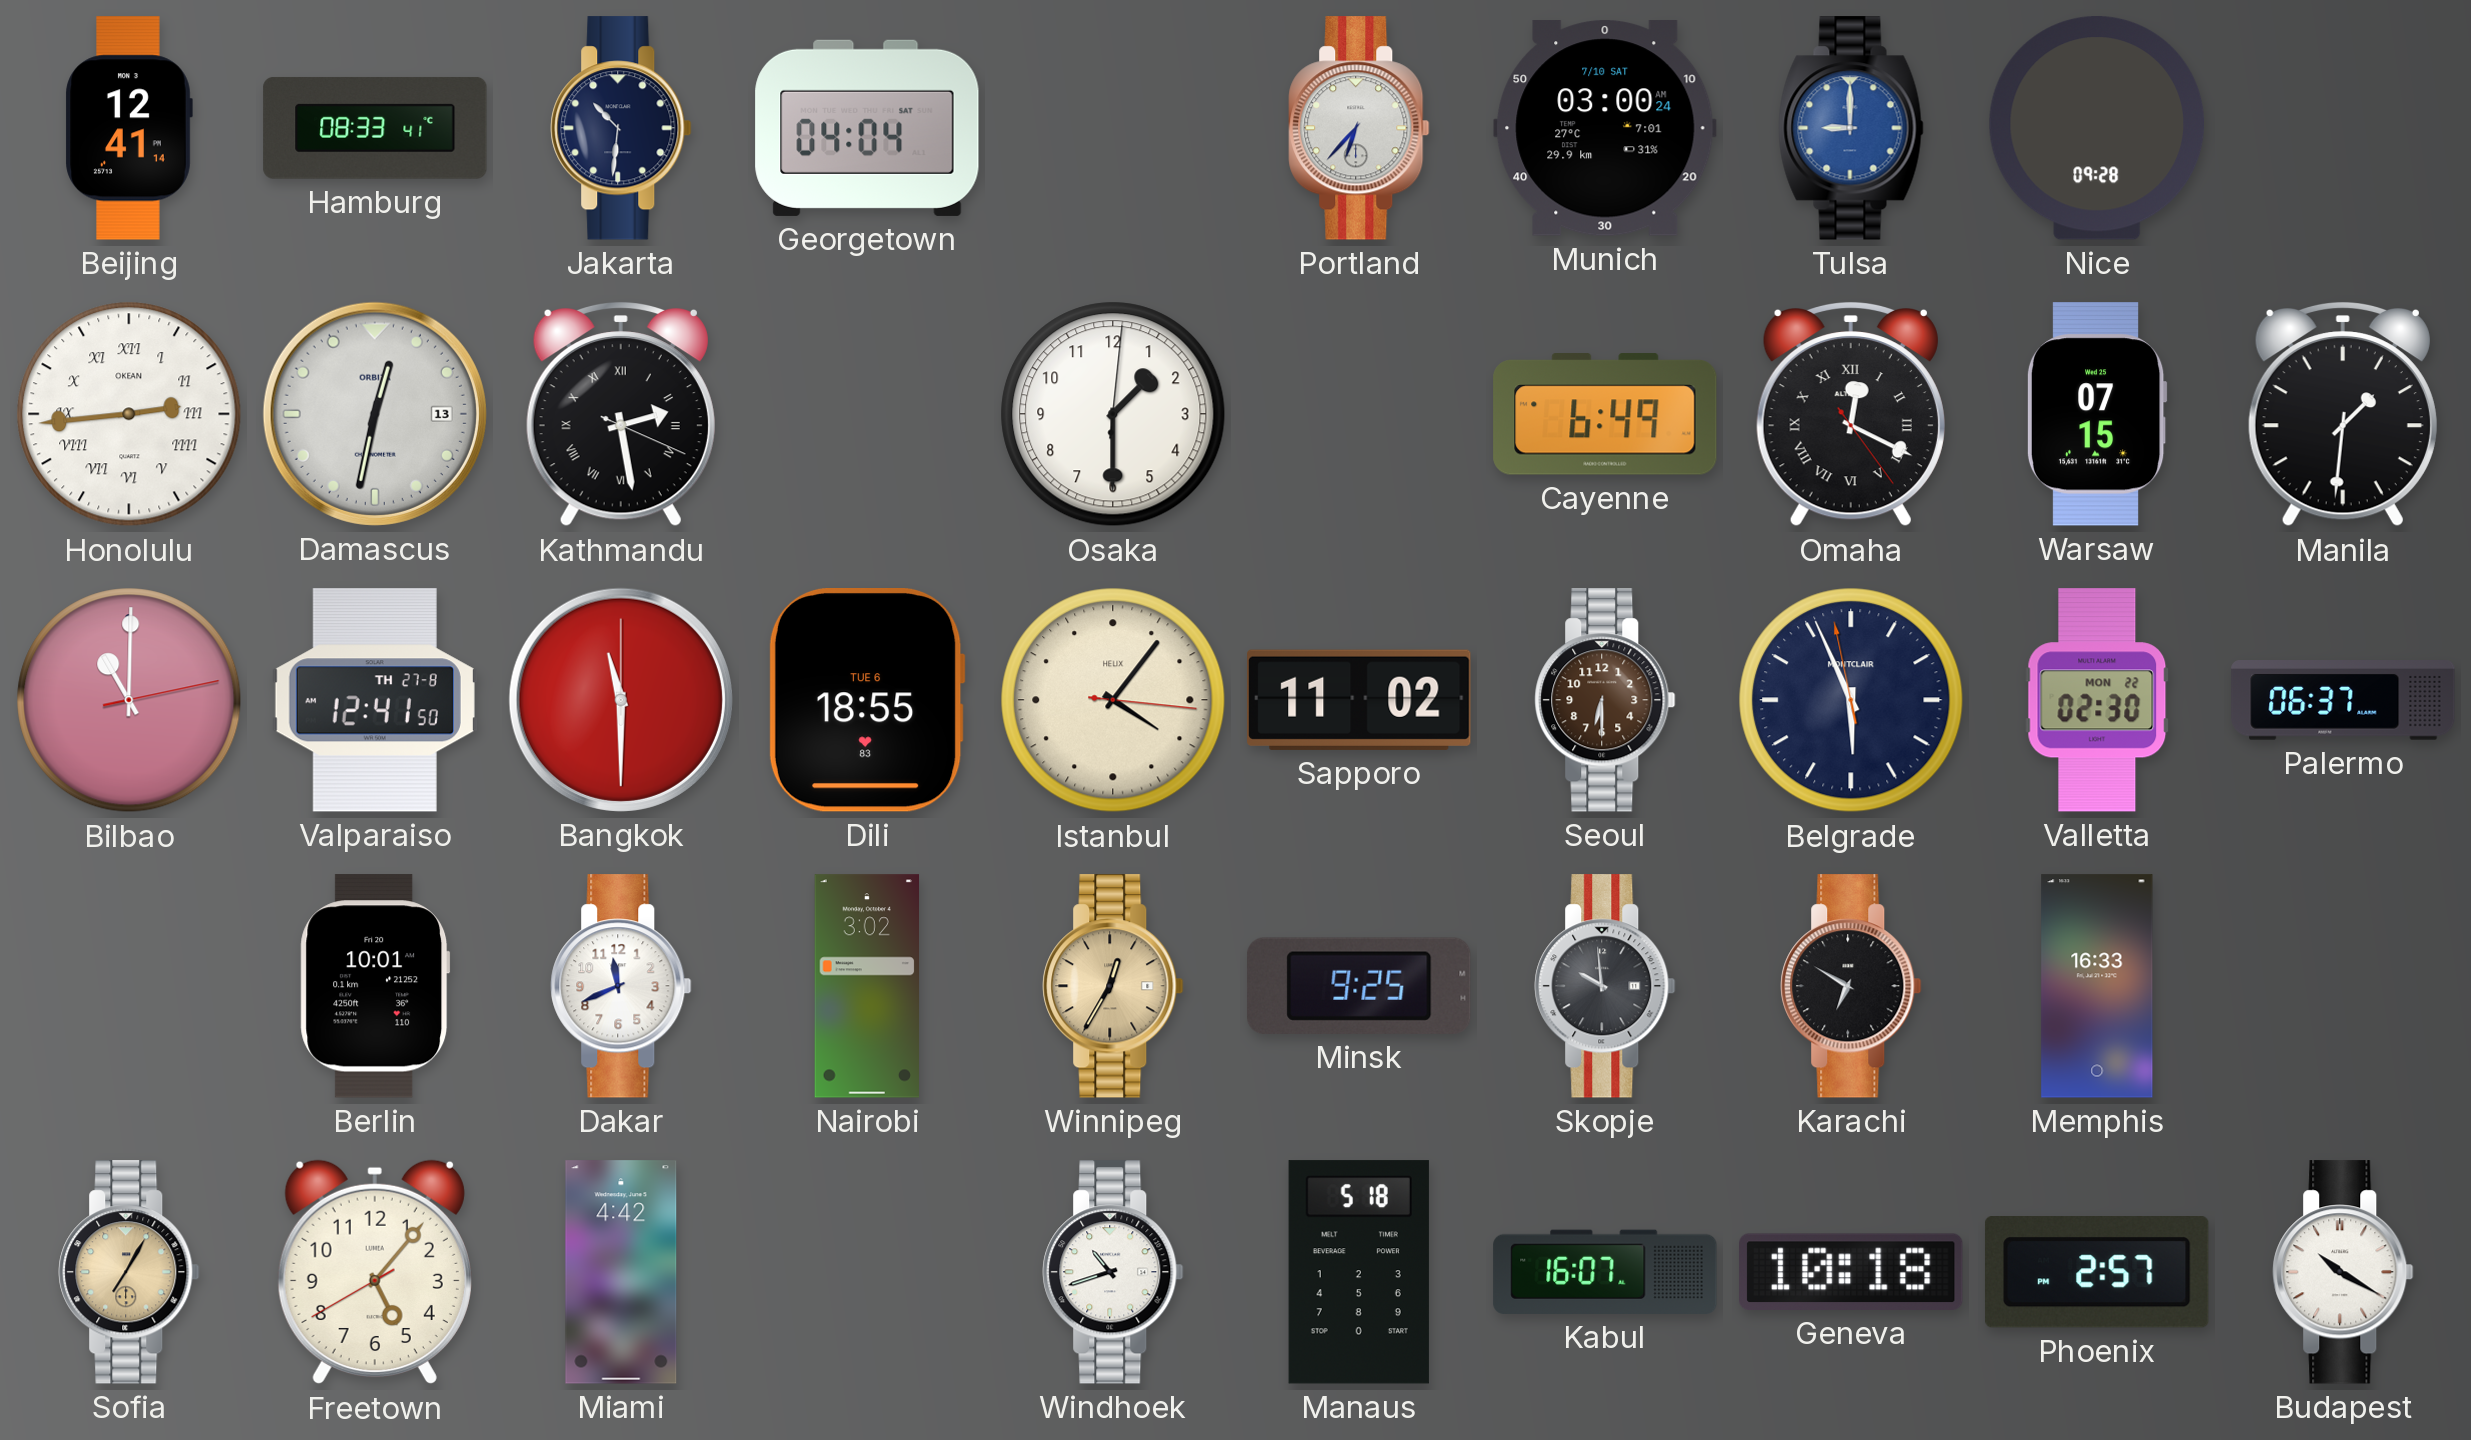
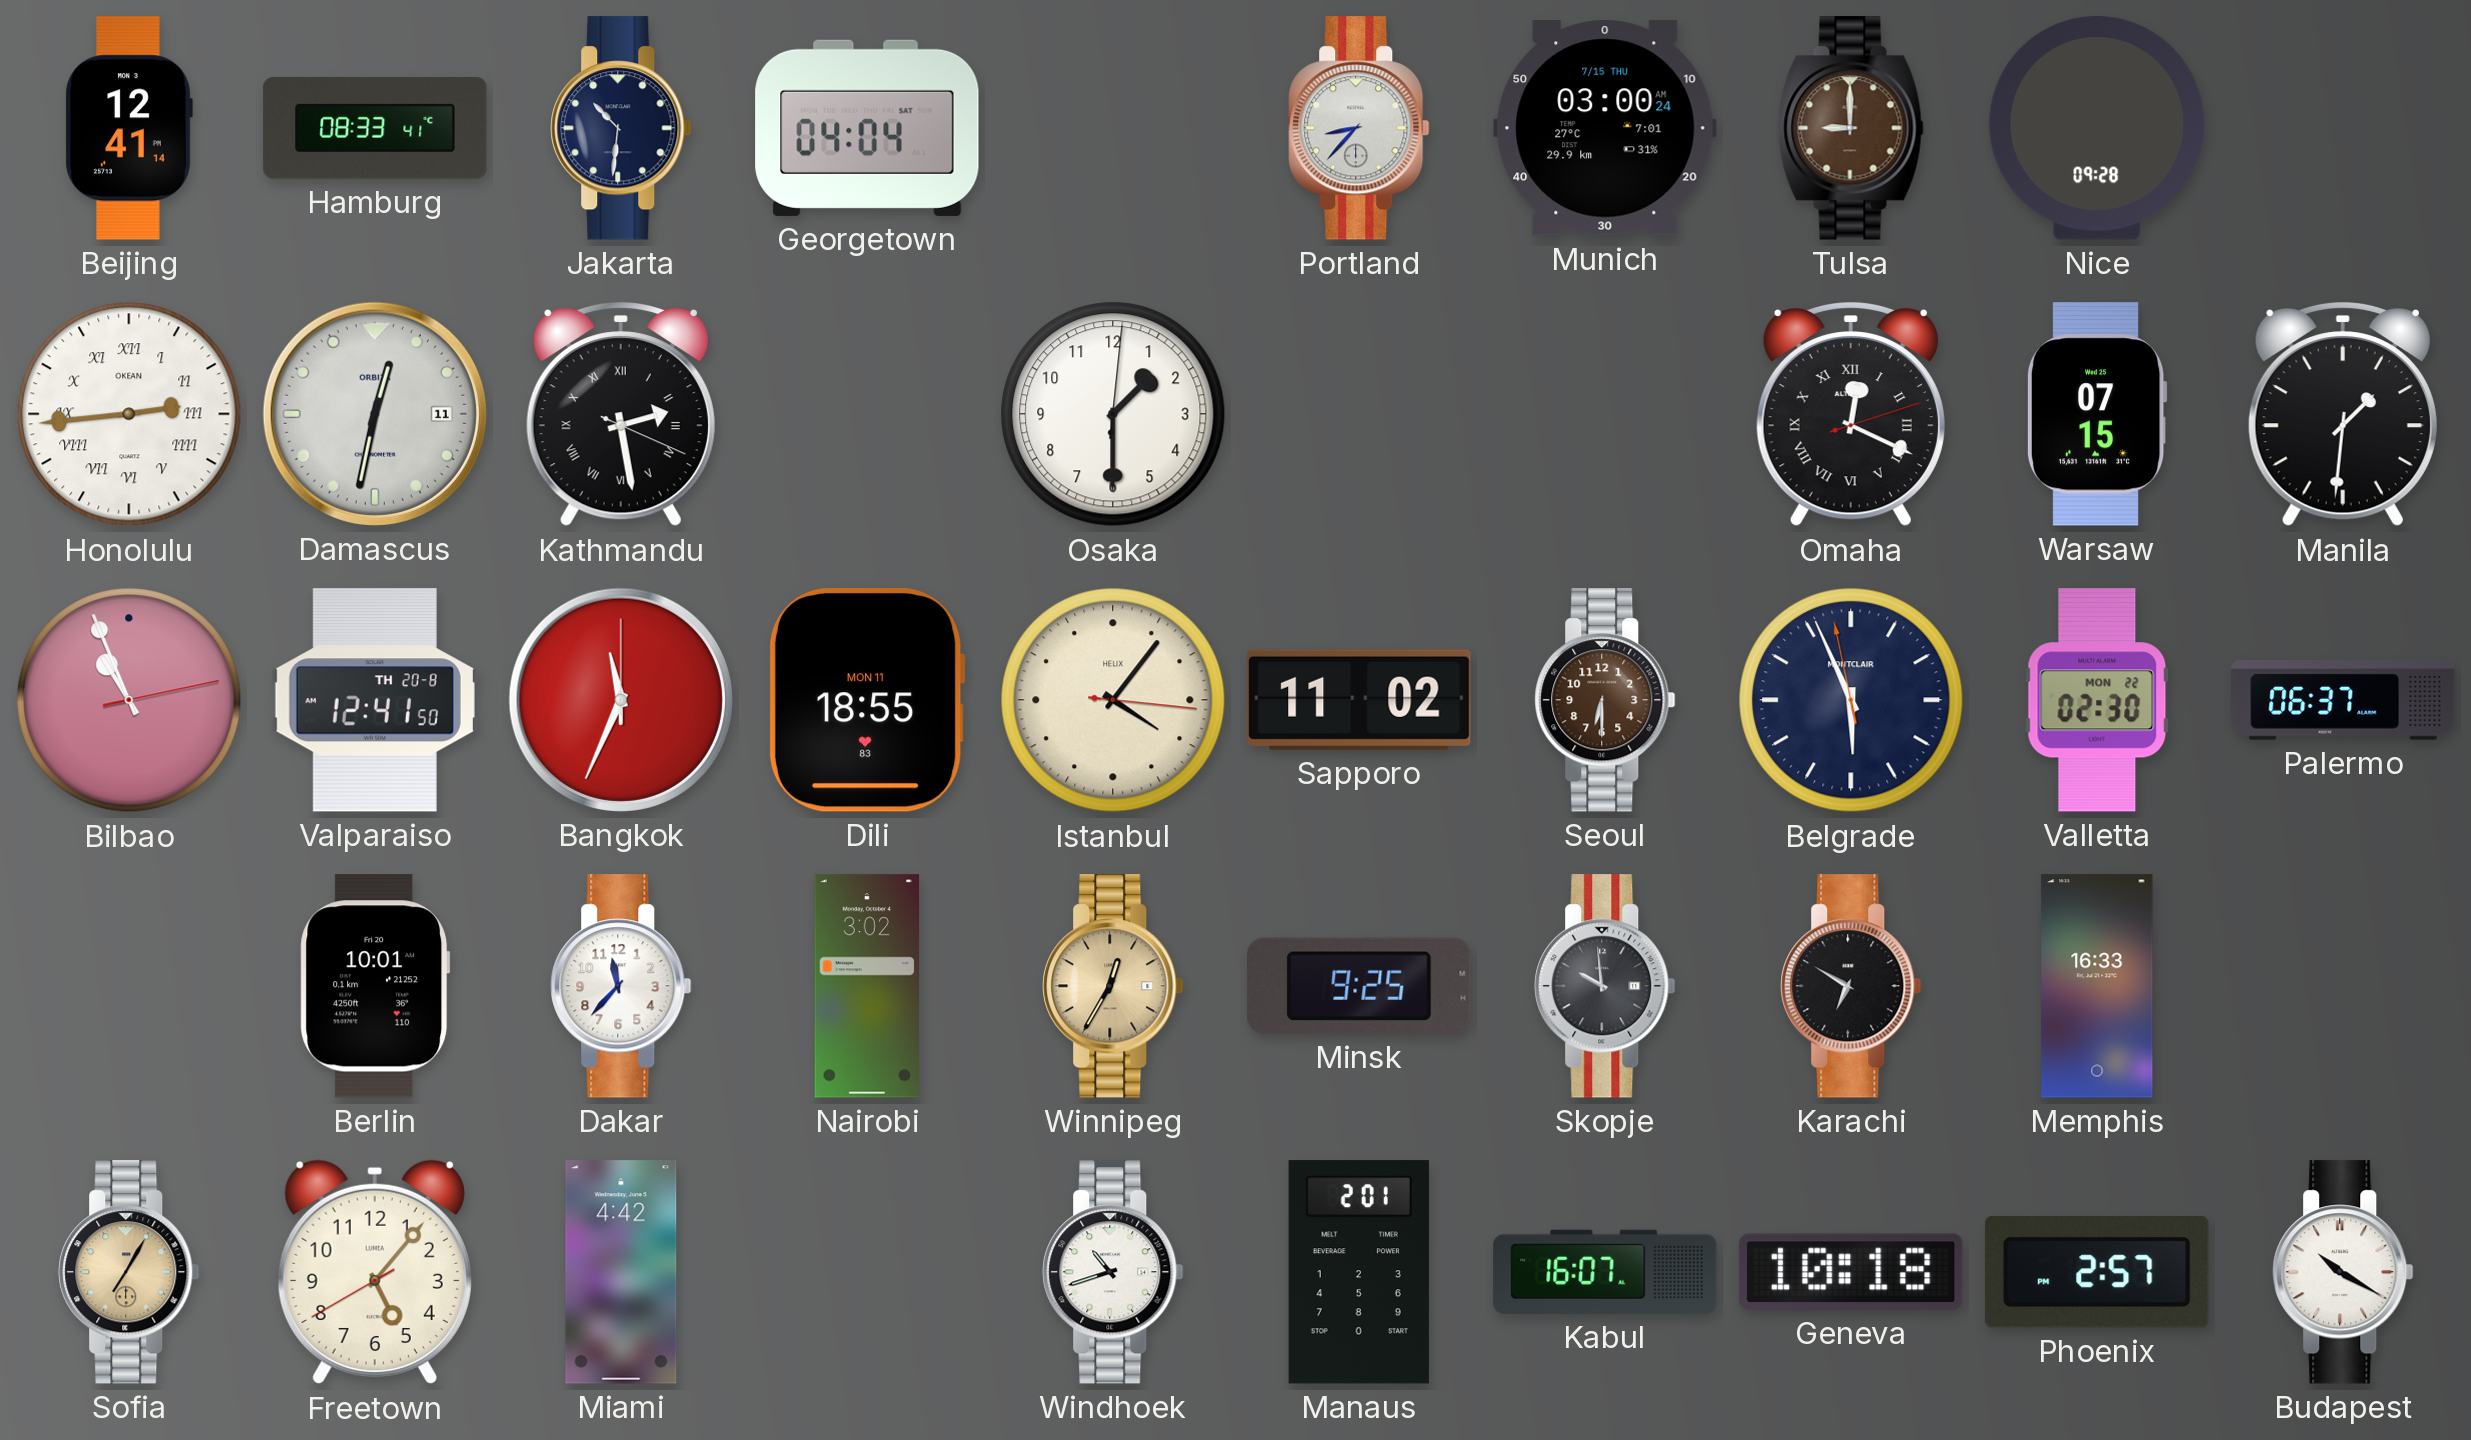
Portland: 6:37 -> 8:37 (1359, 128)
Munich date: 7/10 SAT -> 7/15 THU (1605, 129)
Tulsa dial: blue -> brown (1851, 128)
Damascus date: 13 -> 11 (375, 414)
Cayenne: 6:49 -> none (1605, 414)
Omaha: 12:19:24 -> 12:19:12 (1851, 414)
Bilbao: 11:00 -> 10:56 (129, 700)
Valparaiso date: TH 27-8 -> TH 20-8 (375, 700)
Bangkok: 11:30 -> 11:34 (621, 700)
Dili date: TUE 6 -> MON 11 (867, 701)
Dakar: 11:41 -> 11:37 (621, 986)
Manaus: 5:18 -> 2:01 (1359, 1272)
